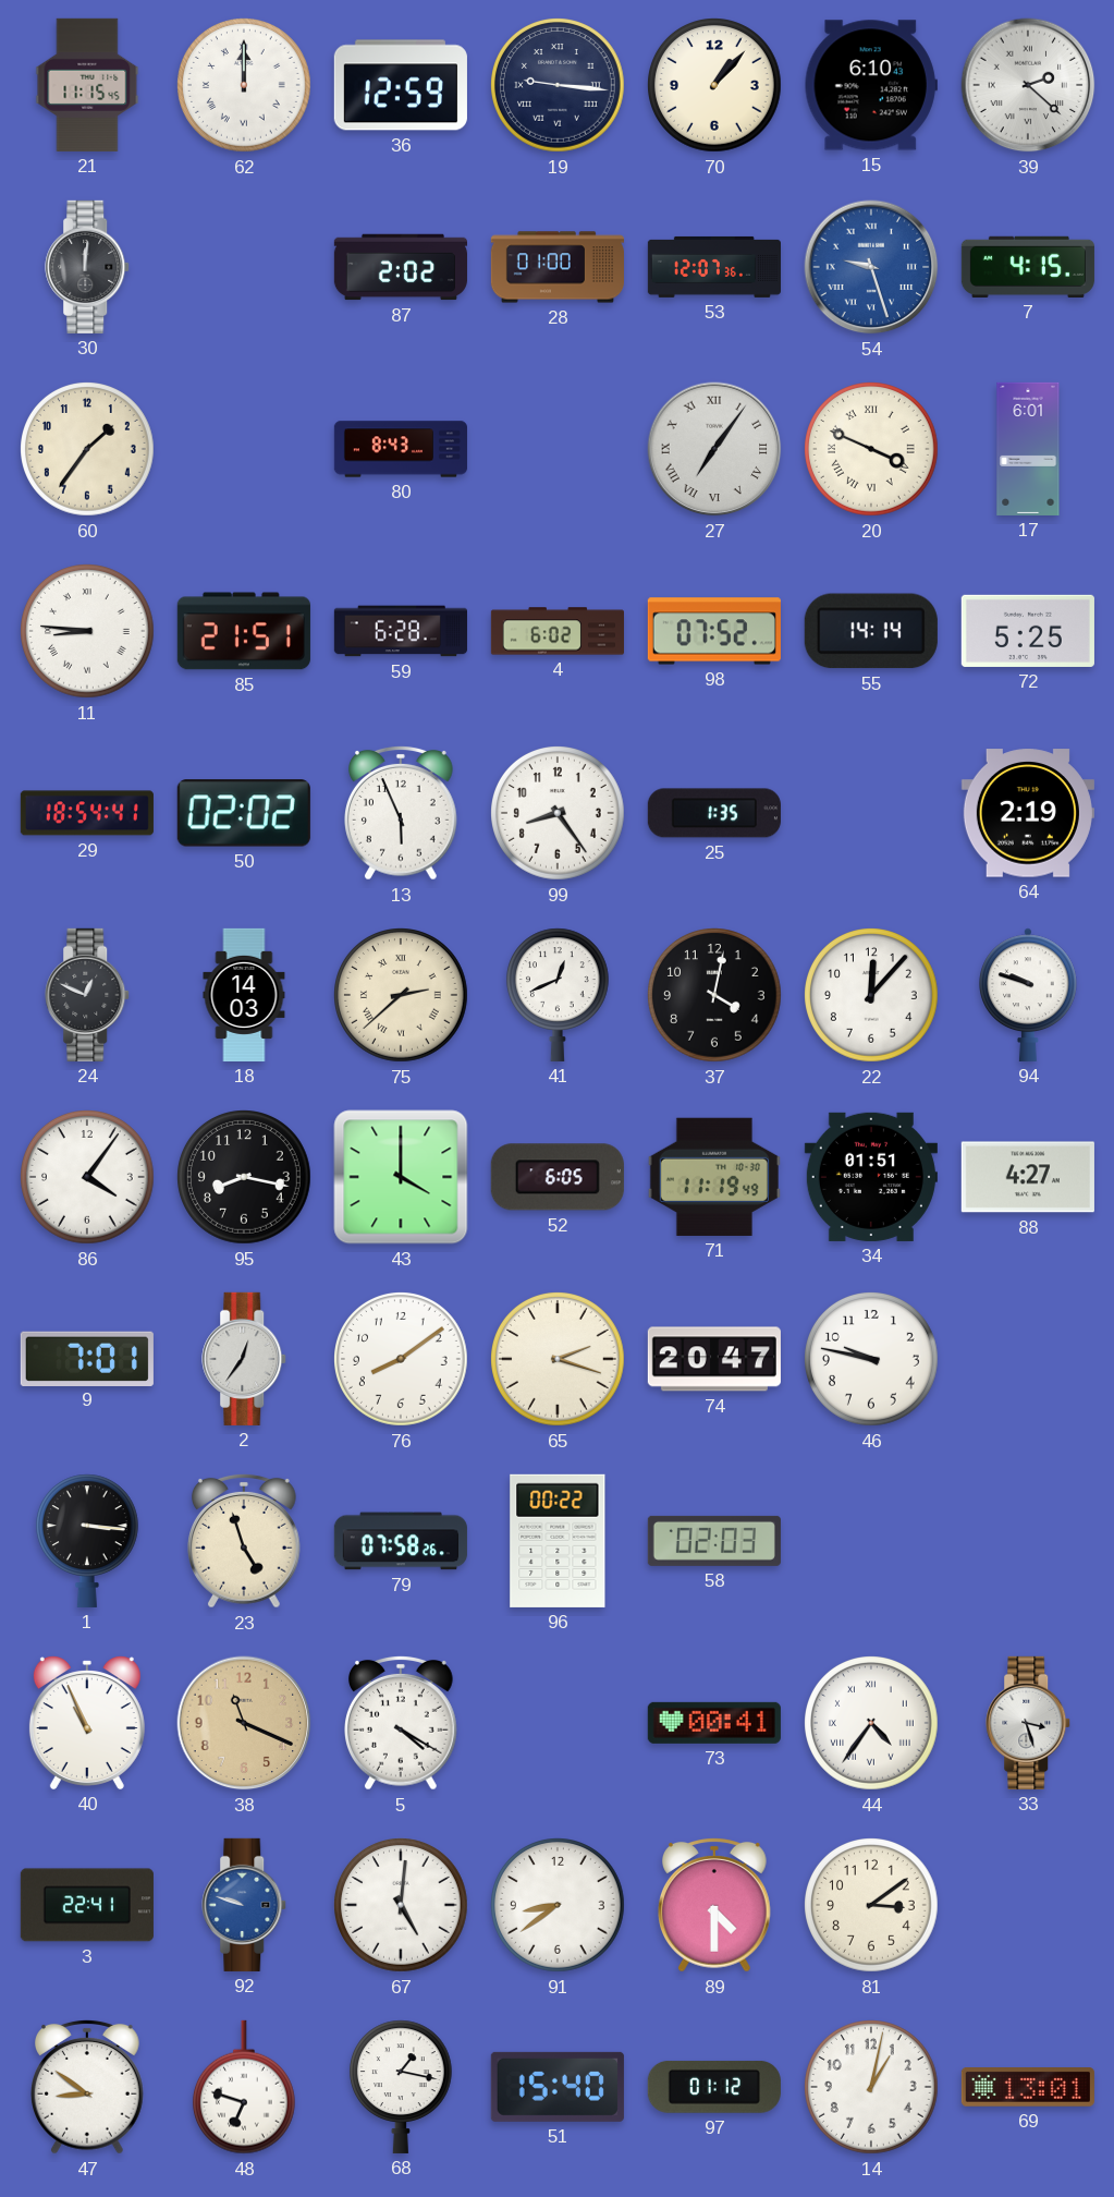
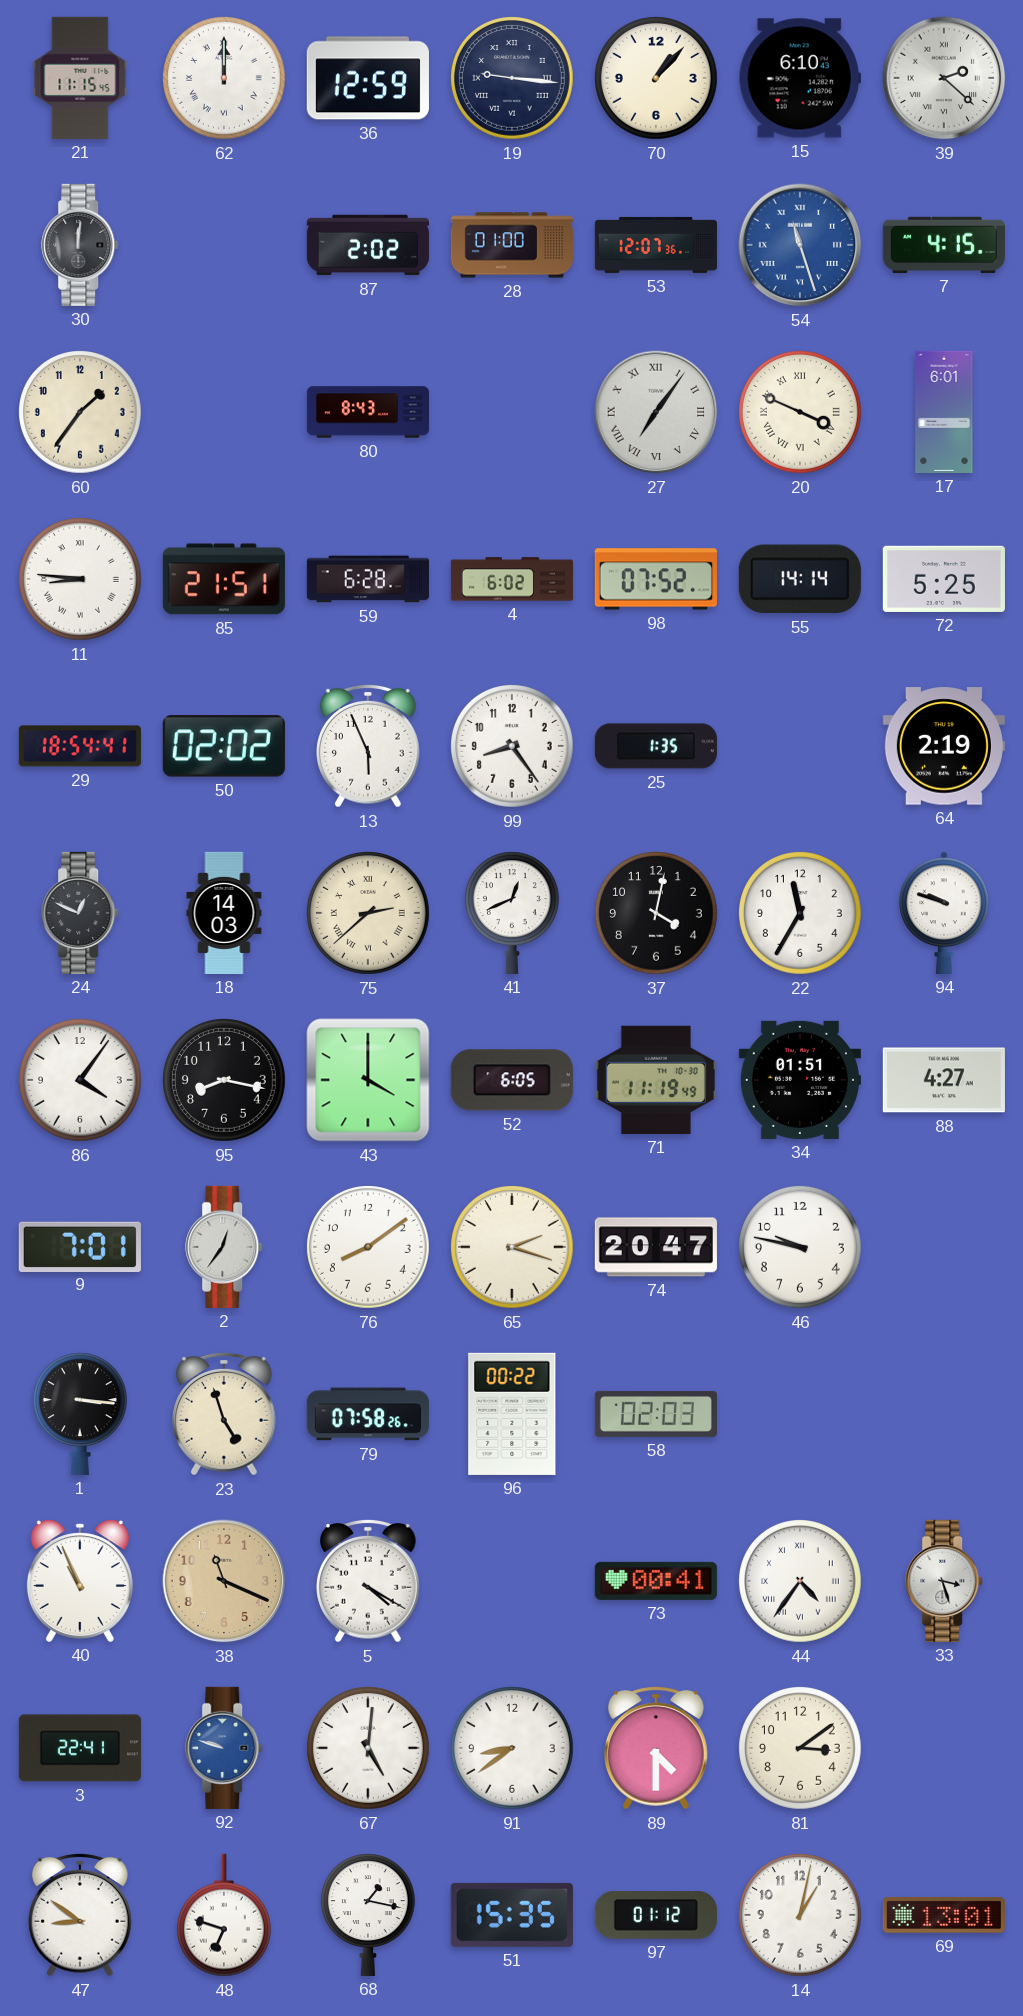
54: 9:27 -> 11:27 (800, 245)
22: 12:07 -> 11:35 (801, 914)
51: 15:40 -> 15:35 (512, 1915)
